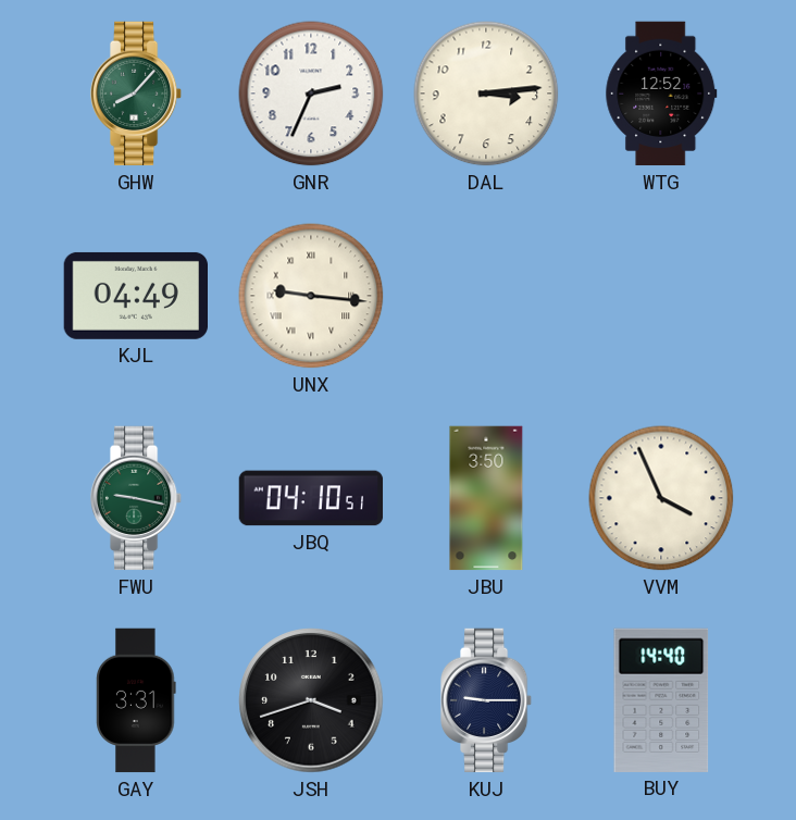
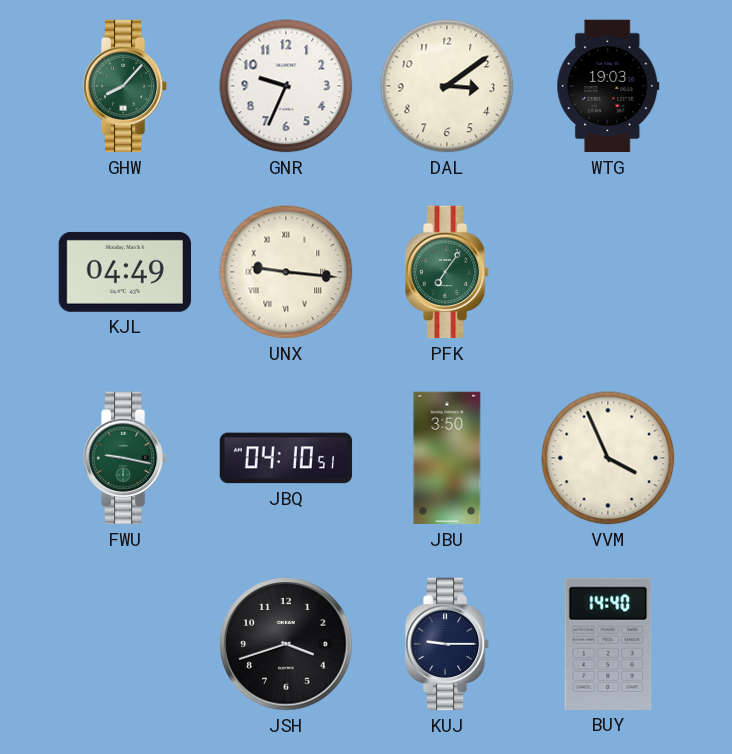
GNR: 2:34 -> 9:34 (286, 86)
DAL: 3:14 -> 3:09 (447, 86)
WTG: 12:52 -> 19:03 (608, 86)
PFK: none -> 7:06 (447, 272)
GAY: 3:31 -> none (136, 700)
